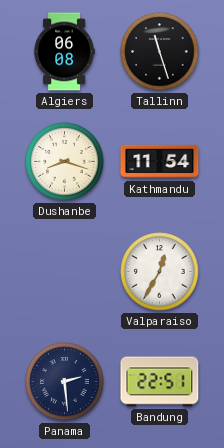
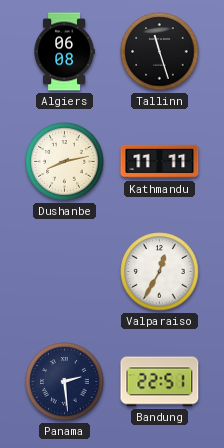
Dushanbe: 8:18 -> 8:13 (65, 162)
Kathmandu: 11:54 -> 11:11 (160, 162)
